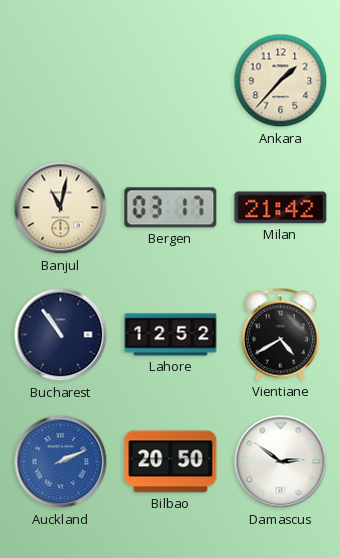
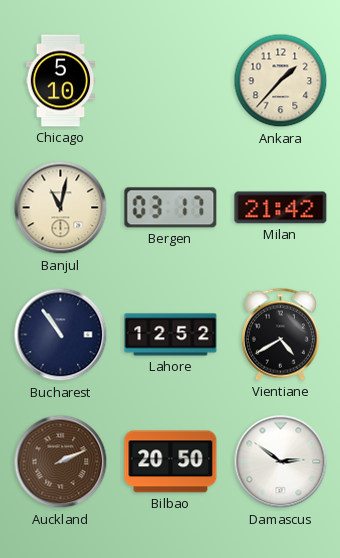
Chicago: none -> 5:10 (61, 81)
Auckland dial: blue -> brown (61, 462)
